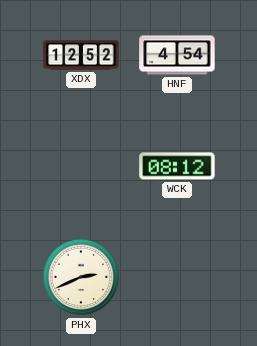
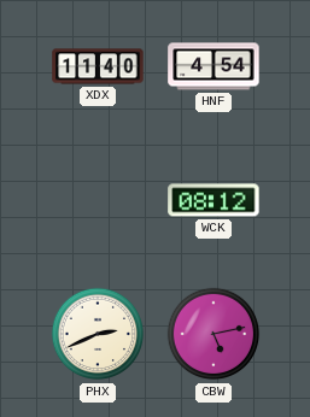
XDX: 12:52 -> 11:40 (98, 66)
CBW: none -> 5:13 (214, 334)
